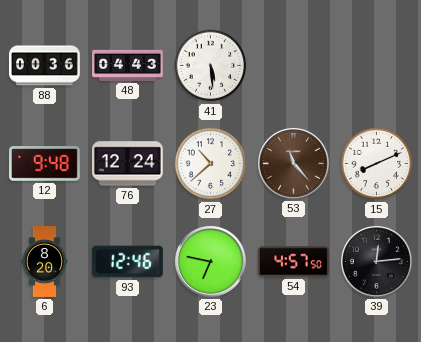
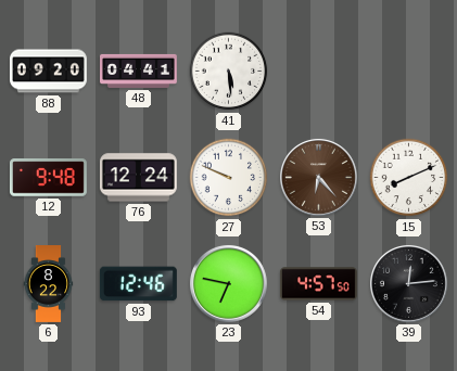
88: 00:36 -> 09:20 (48, 72)
48: 04:43 -> 04:41 (139, 71)
27: 10:38 -> 9:49 (229, 178)
53: 11:23 -> 6:23 (318, 177)
6: 8:20 -> 8:22 (49, 284)
